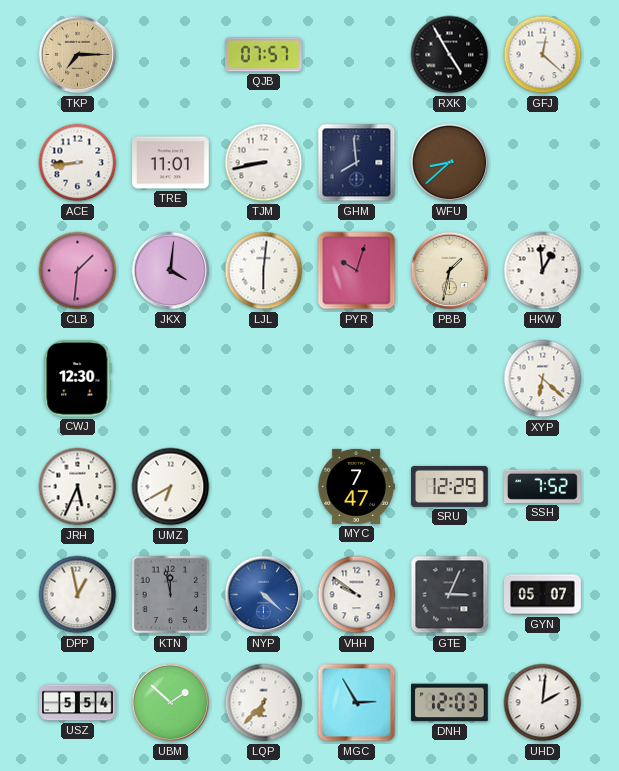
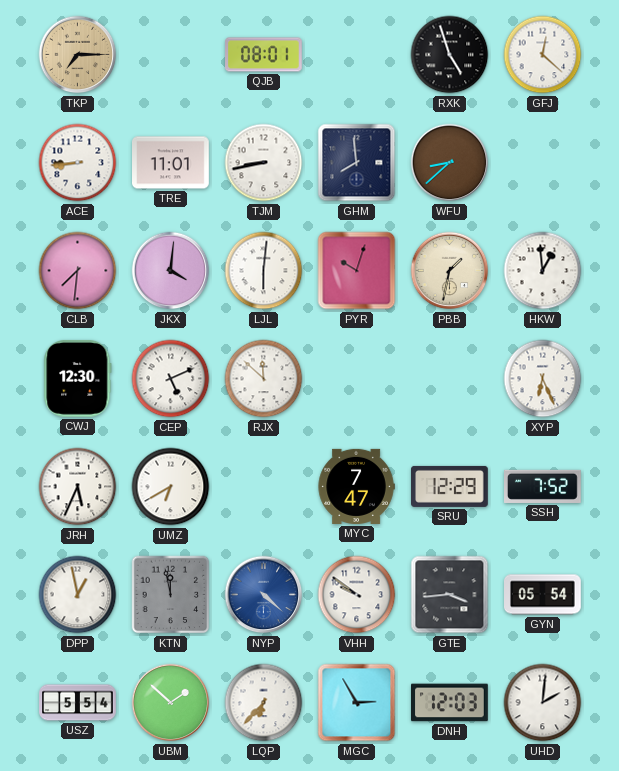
QJB: 07:57 -> 08:01 (264, 55)
RXK: 4:55 -> 4:57 (450, 55)
CLB: 1:31 -> 7:31 (78, 271)
CEP: none -> 5:11 (171, 379)
RJX: none -> 11:52 (264, 379)
XYP: 6:22 -> 6:26 (543, 379)
GTE: 3:04 -> 3:44 (450, 595)
GYN: 05:07 -> 05:54 (543, 595)
